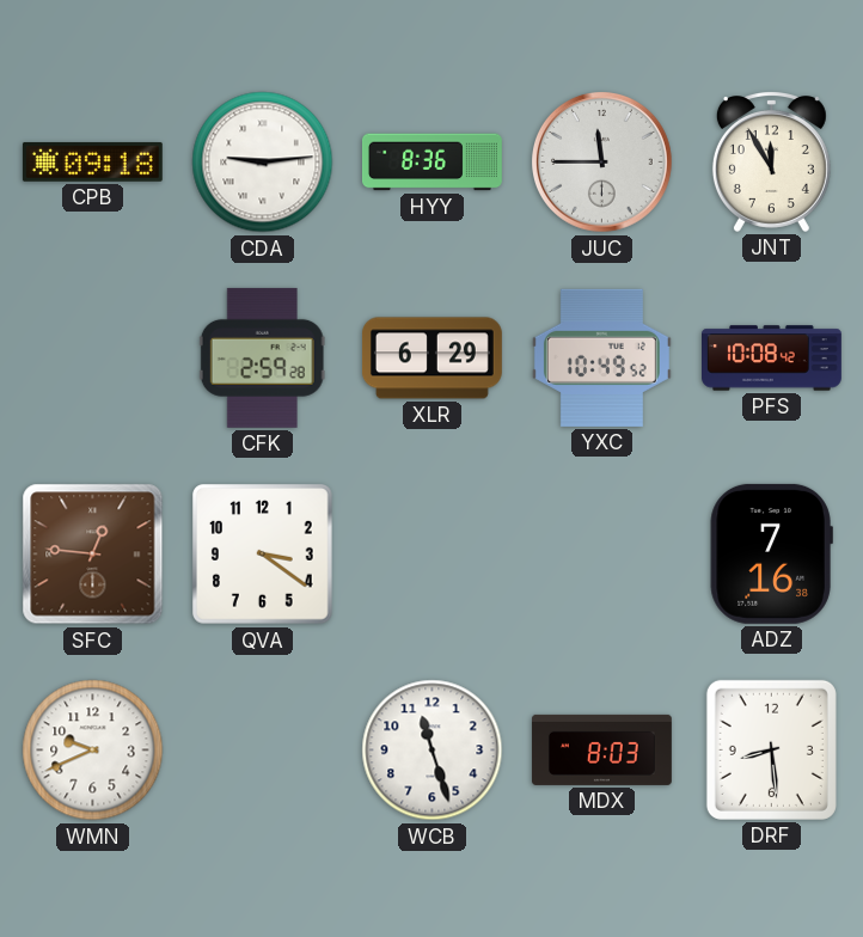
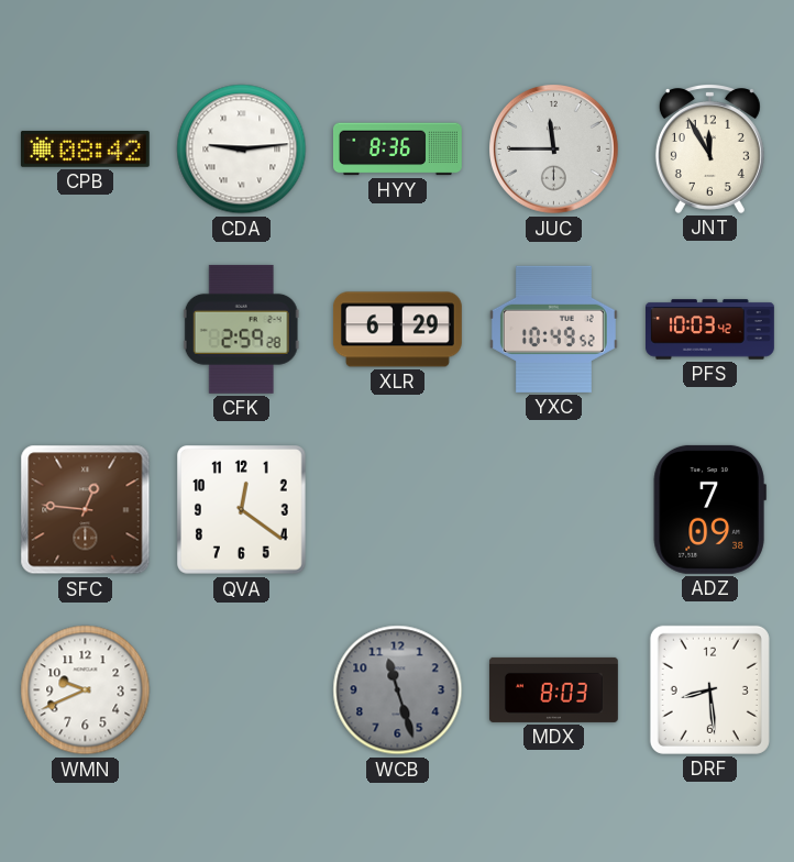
CPB: 09:18 -> 08:42 (85, 148)
PFS: 10:08 -> 10:03 (710, 330)
QVA: 3:21 -> 12:21 (242, 510)
ADZ: 7:16 -> 7:09 (709, 509)
WCB dial: white -> grey (398, 690)
